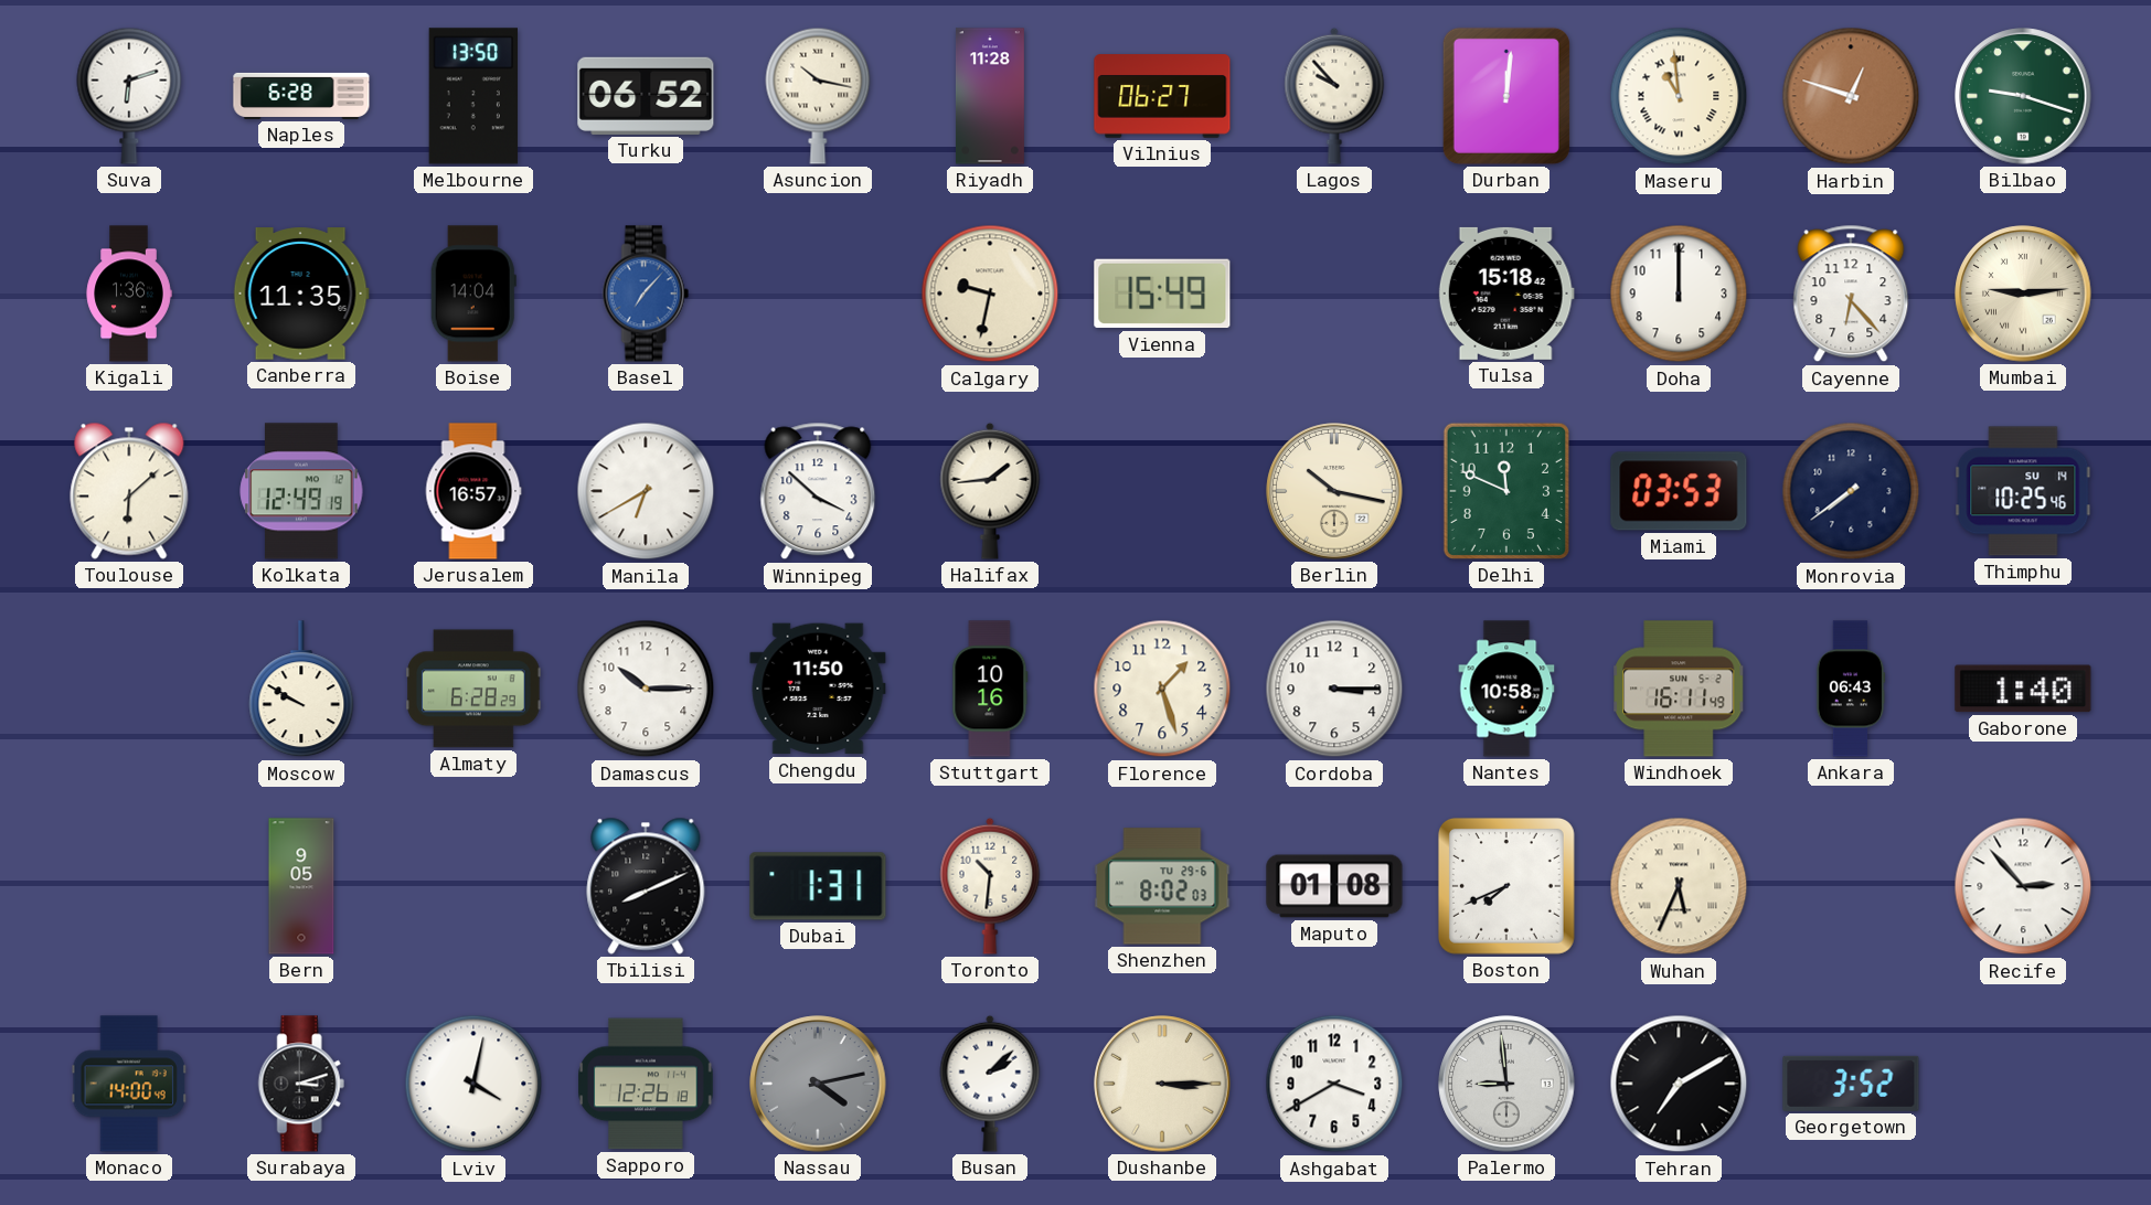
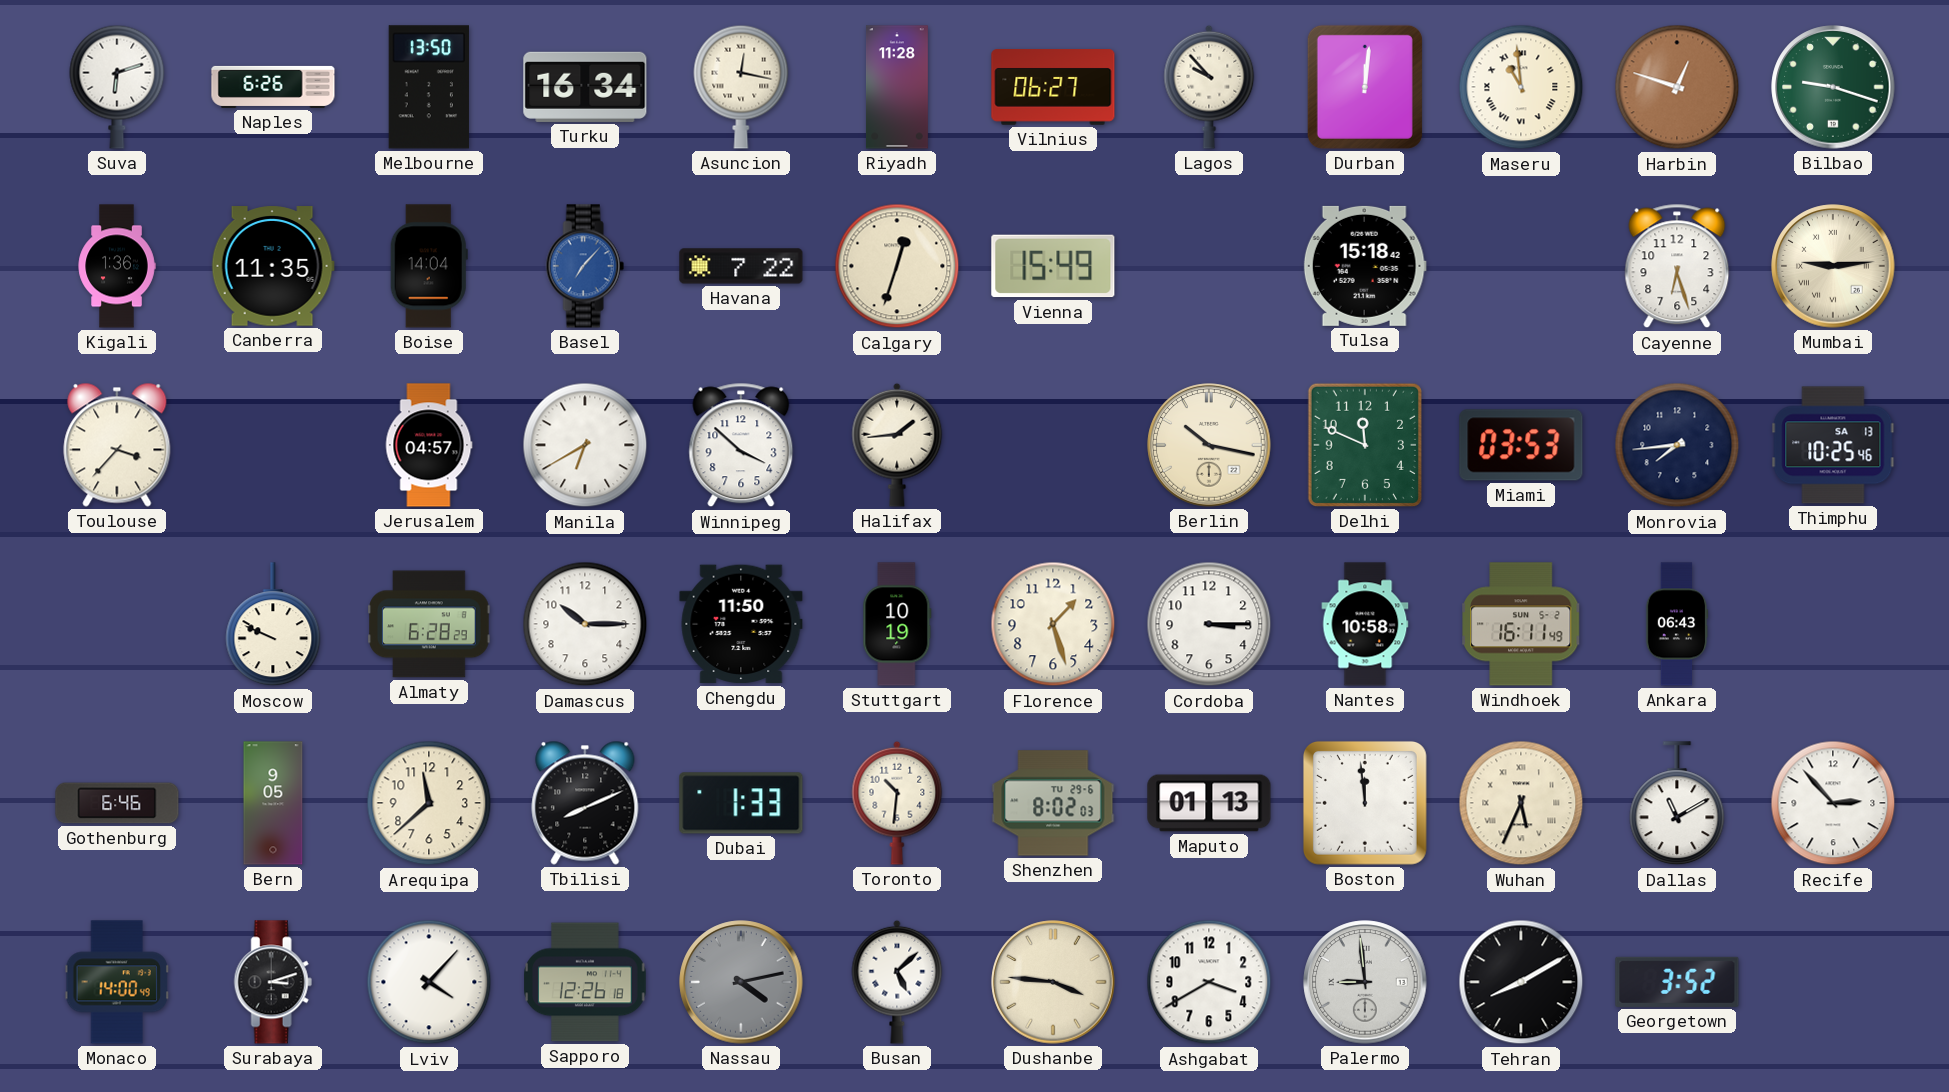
Naples: 6:28 -> 6:26 (273, 87)
Turku: 06:52 -> 16:34 (585, 87)
Asuncion: 10:17 -> 12:17 (741, 87)
Havana: none -> 7:22 (741, 266)
Calgary: 9:32 -> 12:33 (897, 266)
Doha: 12:00 -> none (1679, 294)
Cayenne: 6:23 -> 6:27 (1677, 266)
Toulouse: 6:08 -> 3:37 (117, 445)
Kolkata: 12:49 -> none (301, 491)
Jerusalem: 16:57 -> 04:57 (429, 445)
Monrovia: 7:39 -> 7:44 (1677, 445)
Thimphu date: SU 14 -> SA 13 (1833, 445)
Moscow: 9:50 -> 9:49 (273, 625)
Stuttgart: 10:16 -> 10:19 (897, 624)
Gaborone: 1:40 -> none (2023, 689)
Gothenburg: none -> 6:46 (117, 803)
Arequipa: none -> 11:38 (429, 803)
Dubai: 1:31 -> 1:33 (741, 803)
Maputo: 01:08 -> 01:13 (1209, 803)
Boston: 7:41 -> 11:59 (1365, 803)
Dallas: none -> 11:10 (1677, 804)
Lviv: 4:02 -> 4:07 (429, 982)
Busan: 2:08 -> 5:08 (897, 982)
Dushanbe: 3:15 -> 3:46 (1053, 982)
Tehran: 7:10 -> 8:10 (1521, 982)
